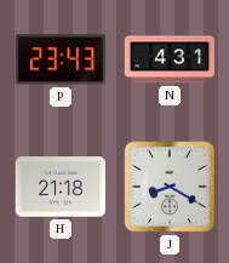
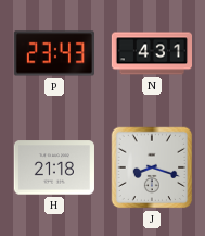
J: 8:20 -> 8:18 (152, 167)
